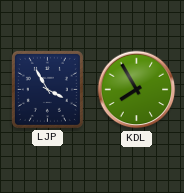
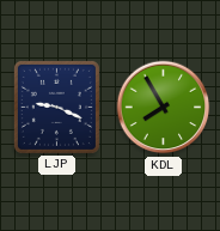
LJP: 3:55 -> 9:19 (56, 107)
